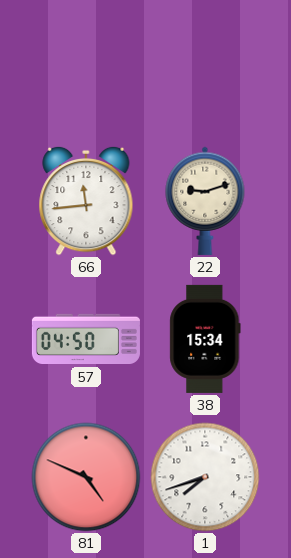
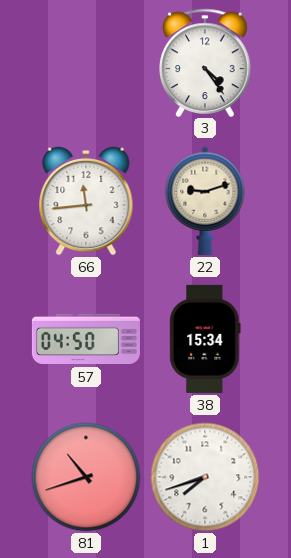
3: none -> 4:24 (206, 62)
81: 4:49 -> 10:42 (86, 477)
